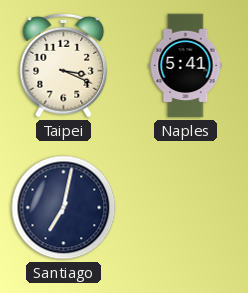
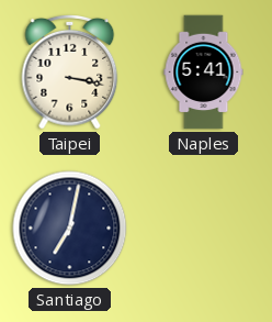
Taipei: 3:19 -> 3:17 (70, 71)
